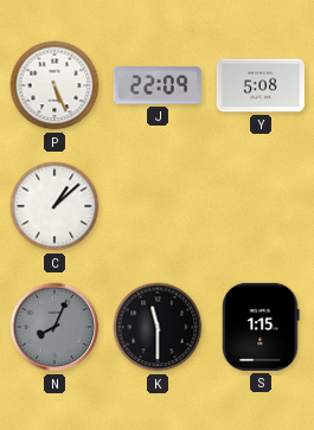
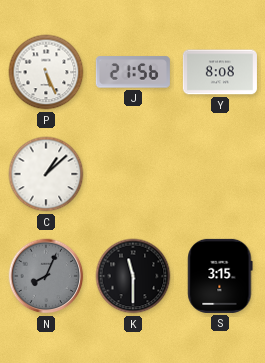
J: 22:09 -> 21:56 (133, 72)
Y: 5:08 -> 8:08 (220, 72)
S: 1:15 -> 3:15 (220, 276)
